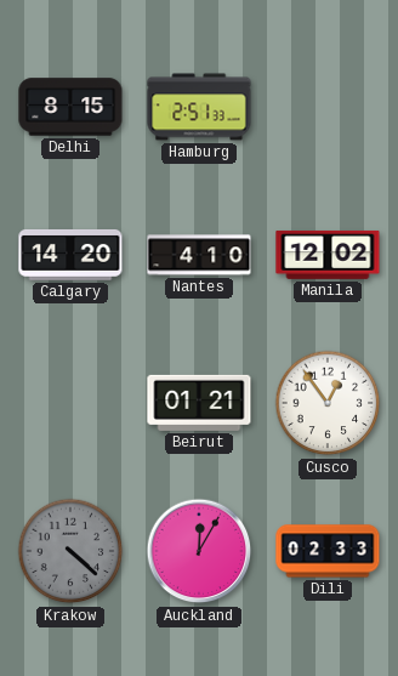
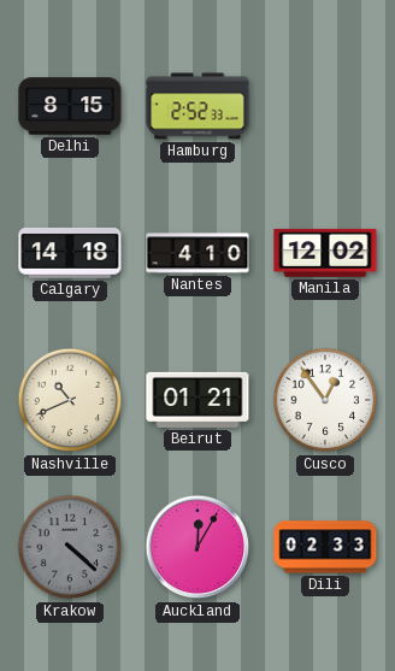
Hamburg: 2:51 -> 2:52 (197, 106)
Calgary: 14:20 -> 14:18 (70, 253)
Nashville: none -> 10:41 (70, 400)
